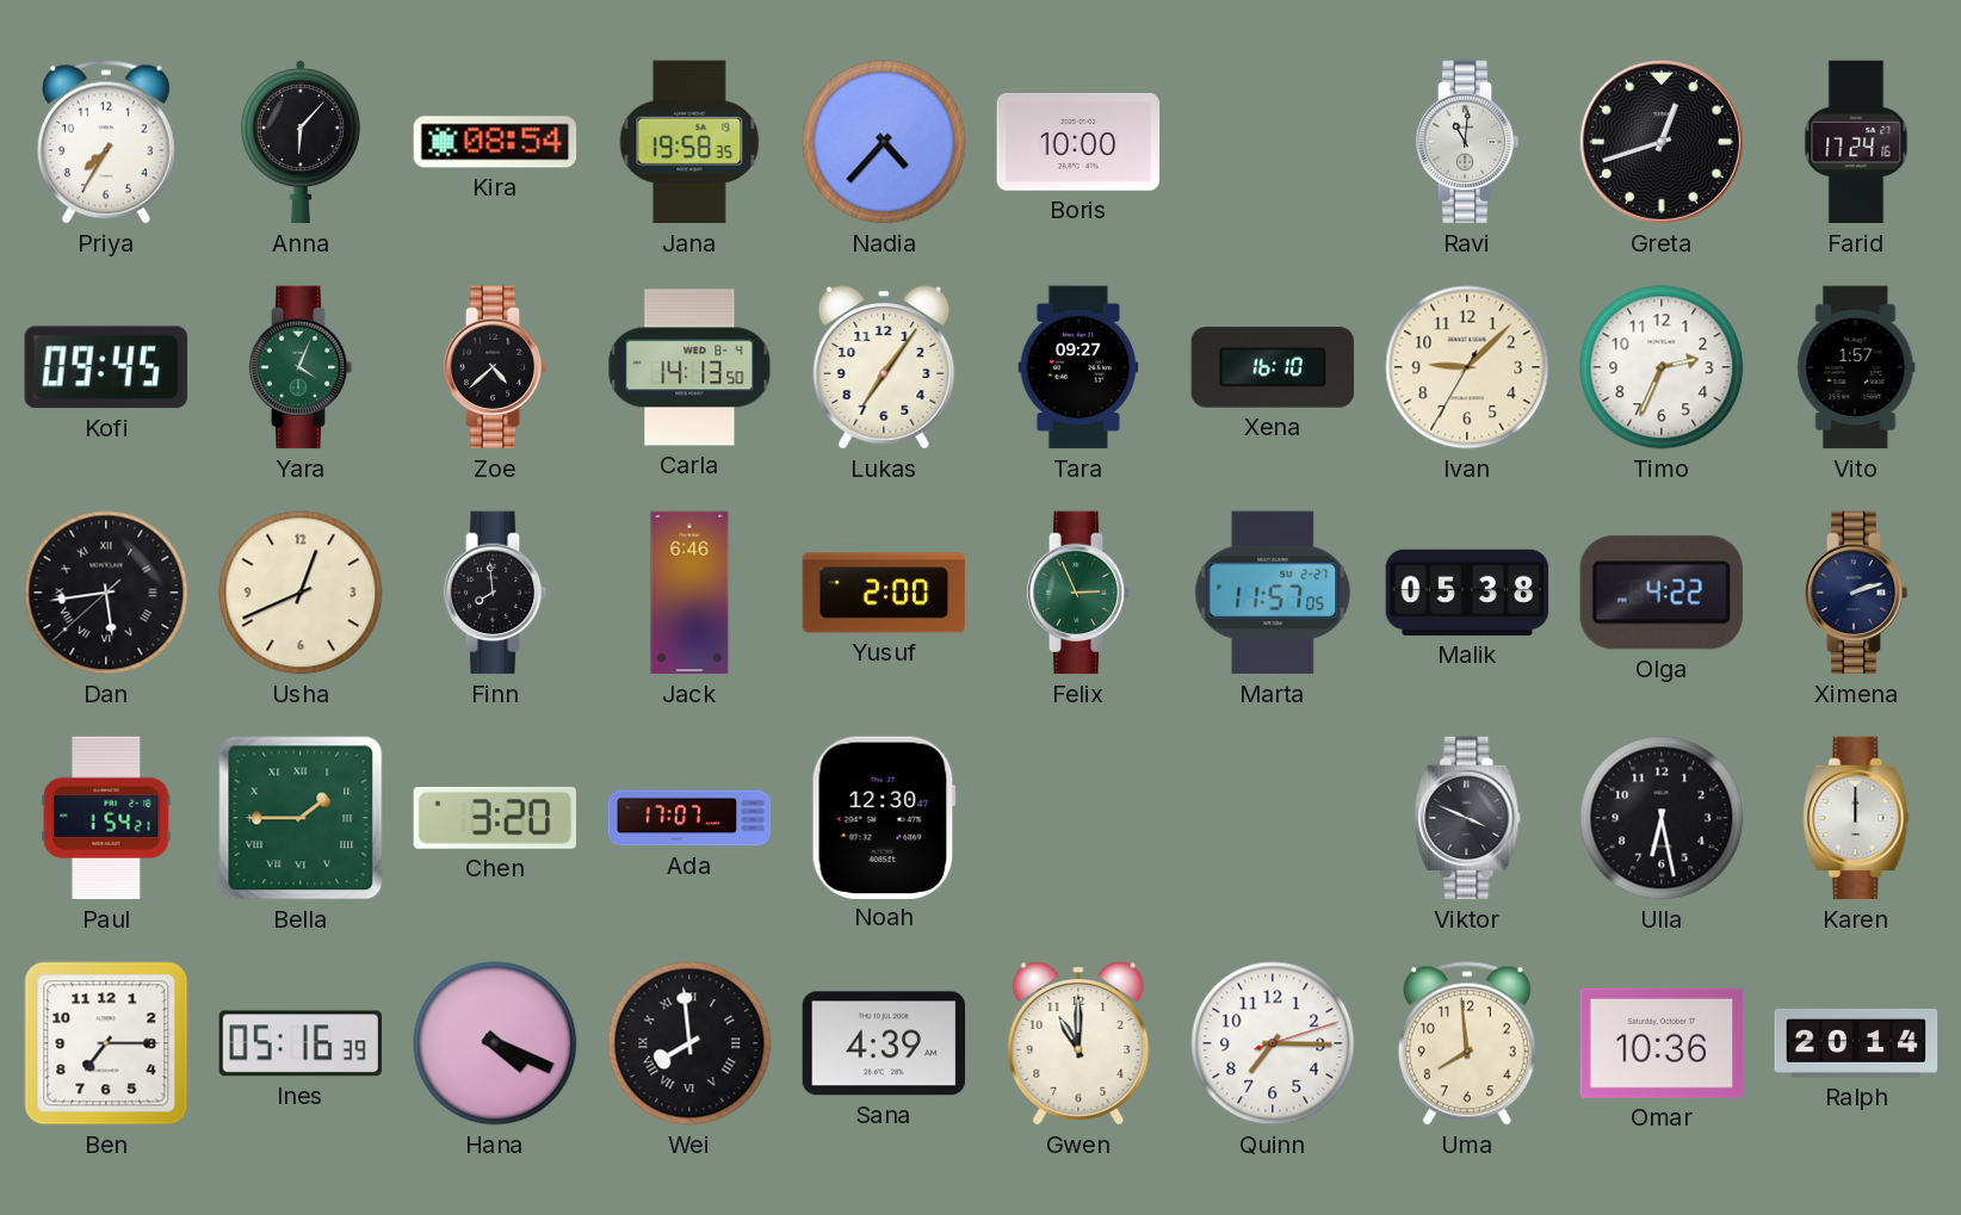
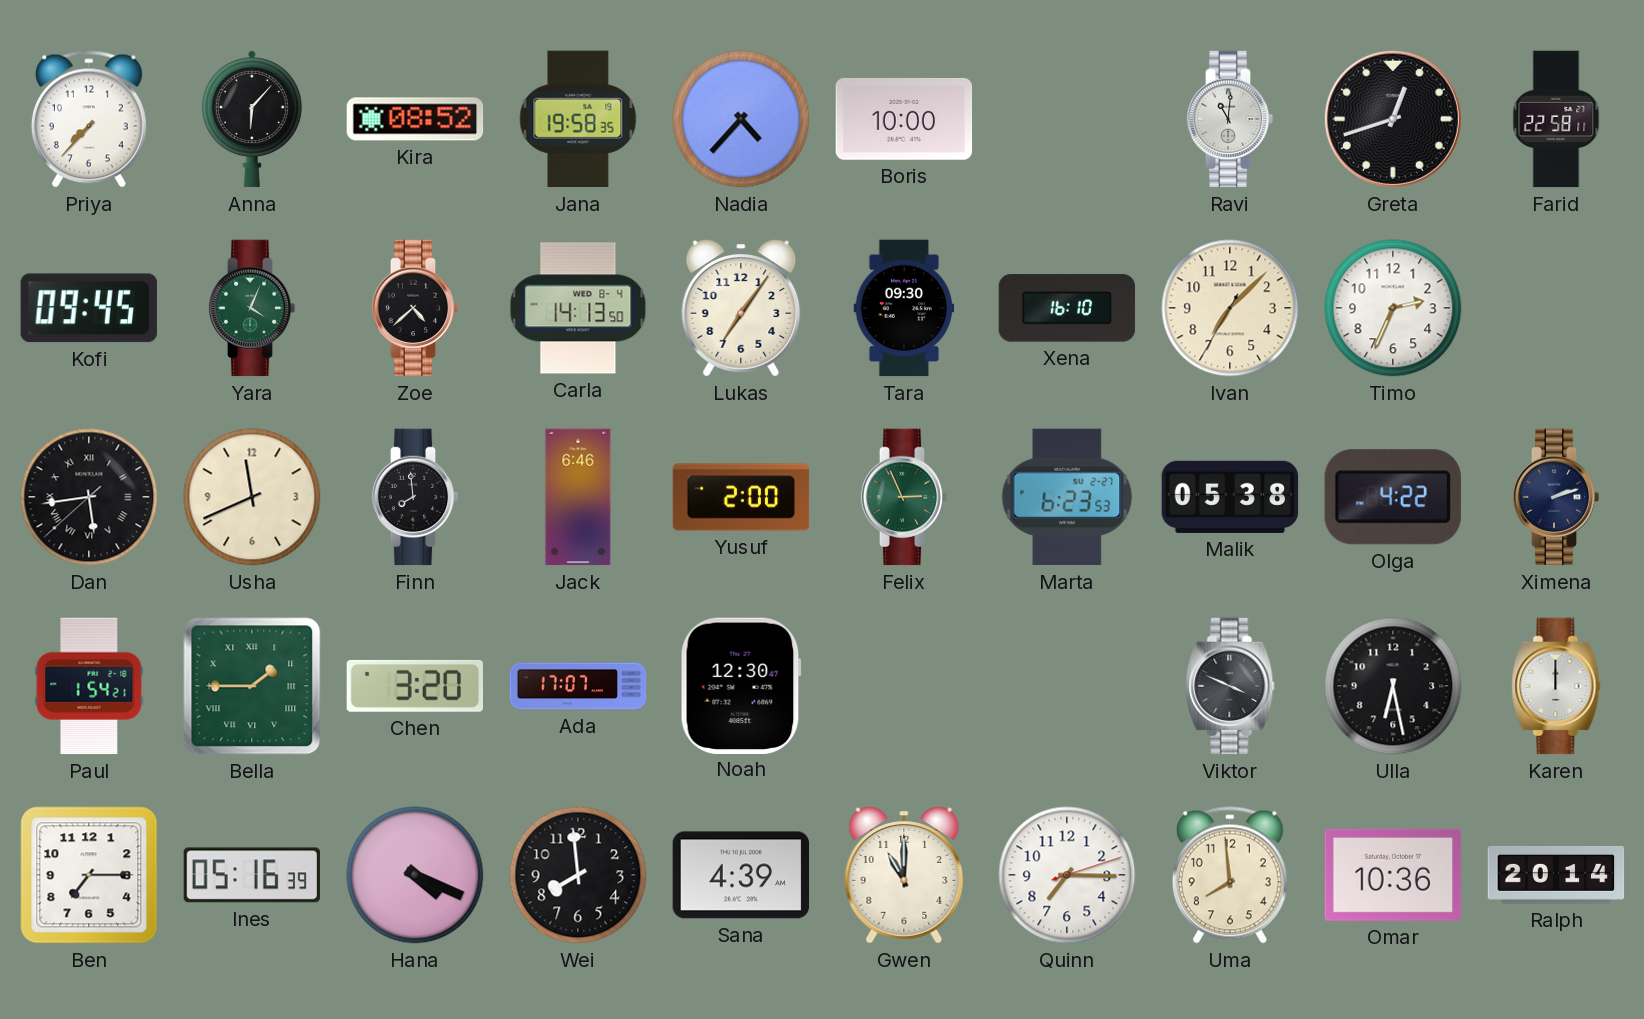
Priya: 7:35 -> 7:37 (89, 119)
Kira: 08:54 -> 08:52 (415, 119)
Farid: 17:24 -> 22:58 (1556, 119)
Tara: 09:27 -> 09:30 (904, 308)
Ivan: 9:07 -> 7:07 (1230, 308)
Vito: 1:57 -> none (1856, 367)
Usha: 12:41 -> 11:41 (252, 497)
Marta: 11:57 -> 6:23 (1067, 497)
Wei numerals: Roman -> Arabic (578, 875)
